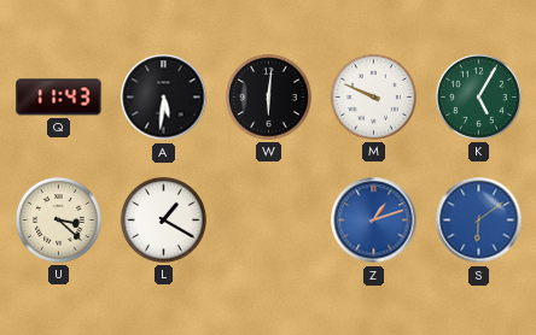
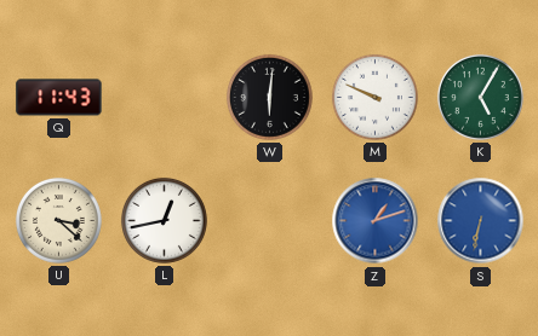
A: 5:31 -> none (164, 98)
L: 1:20 -> 12:43 (164, 220)
S: 6:09 -> 6:32 (481, 221)
